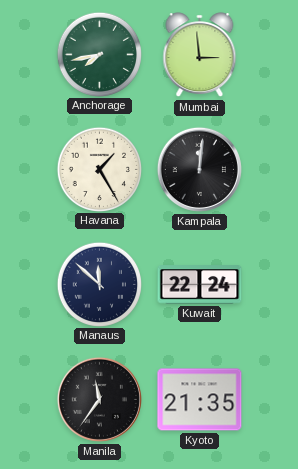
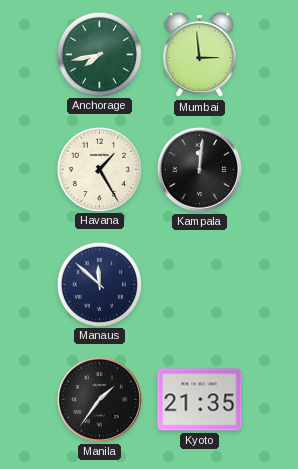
Kuwait: 22:24 -> none (200, 285)
Manila: 11:36 -> 1:36 (99, 399)
